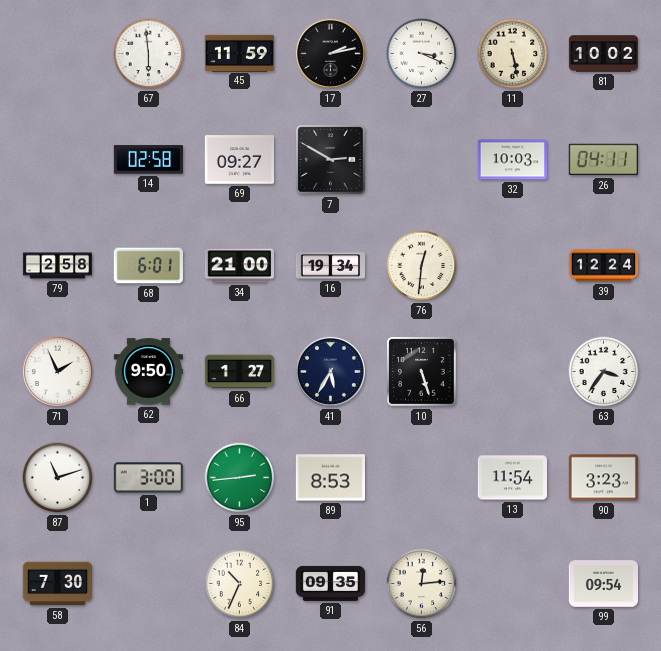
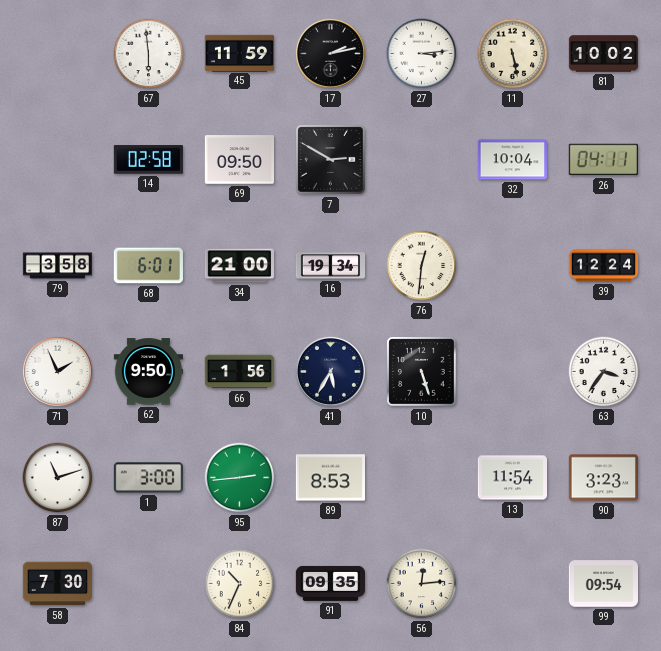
27: 3:19 -> 3:14 (422, 54)
69: 09:27 -> 09:50 (239, 160)
32: 10:03 -> 10:04 (512, 160)
79: 2:58 -> 3:58 (58, 266)
66: 1:27 -> 1:56 (239, 372)
